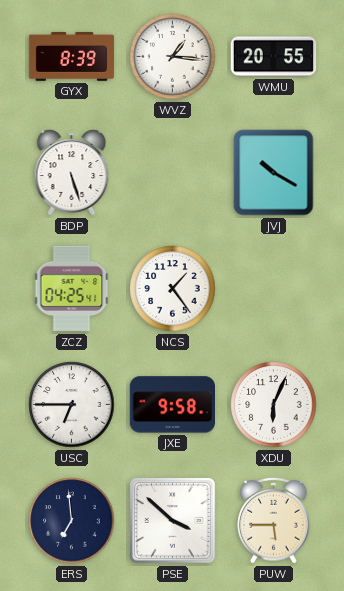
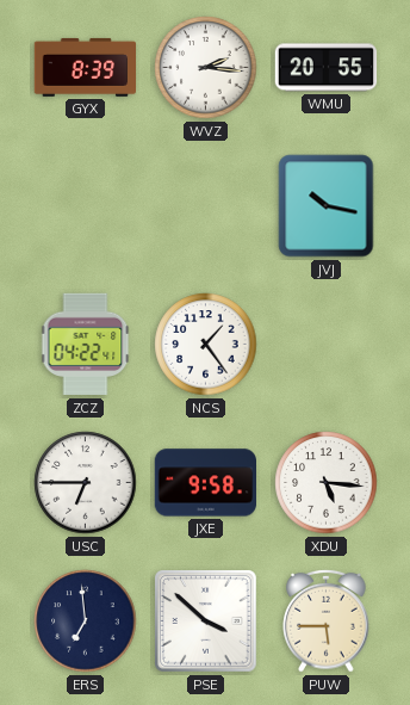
WVZ: 1:16 -> 2:16 (206, 68)
BDP: 5:27 -> none (72, 173)
JVJ: 10:20 -> 10:17 (327, 206)
ZCZ: 04:25 -> 04:22 (86, 345)
XDU: 6:04 -> 5:16 (327, 483)
